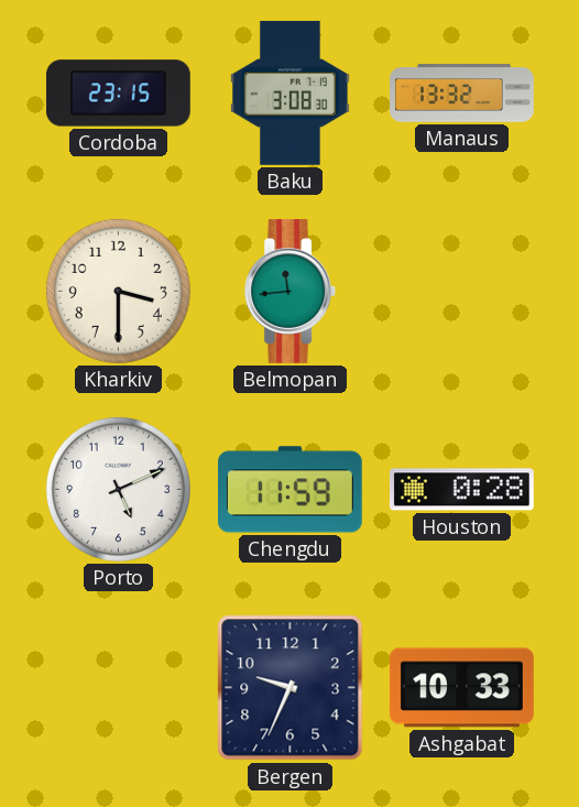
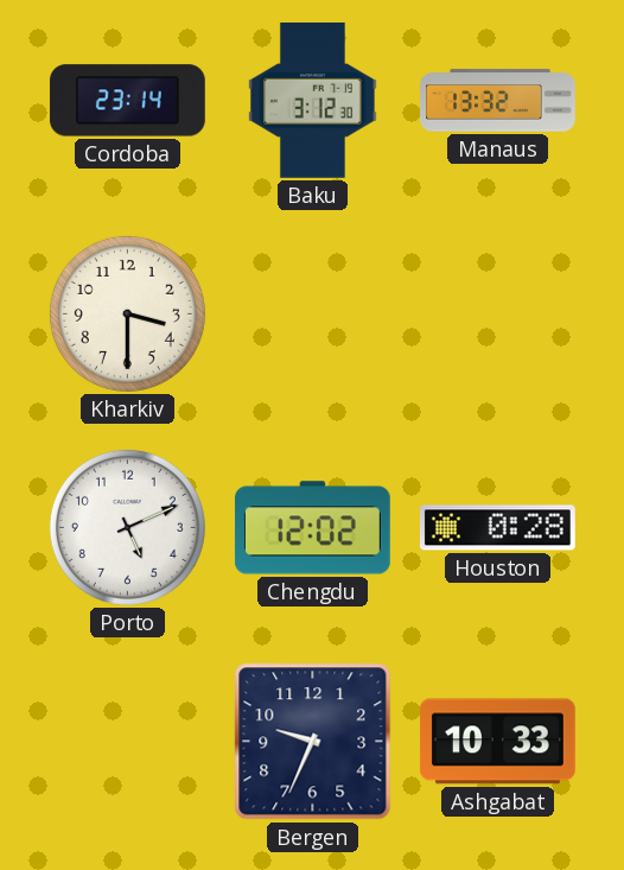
Cordoba: 23:15 -> 23:14 (127, 101)
Baku: 3:08 -> 3:12 (313, 100)
Belmopan: 11:44 -> none (291, 291)
Chengdu: 11:59 -> 12:02 (312, 528)
